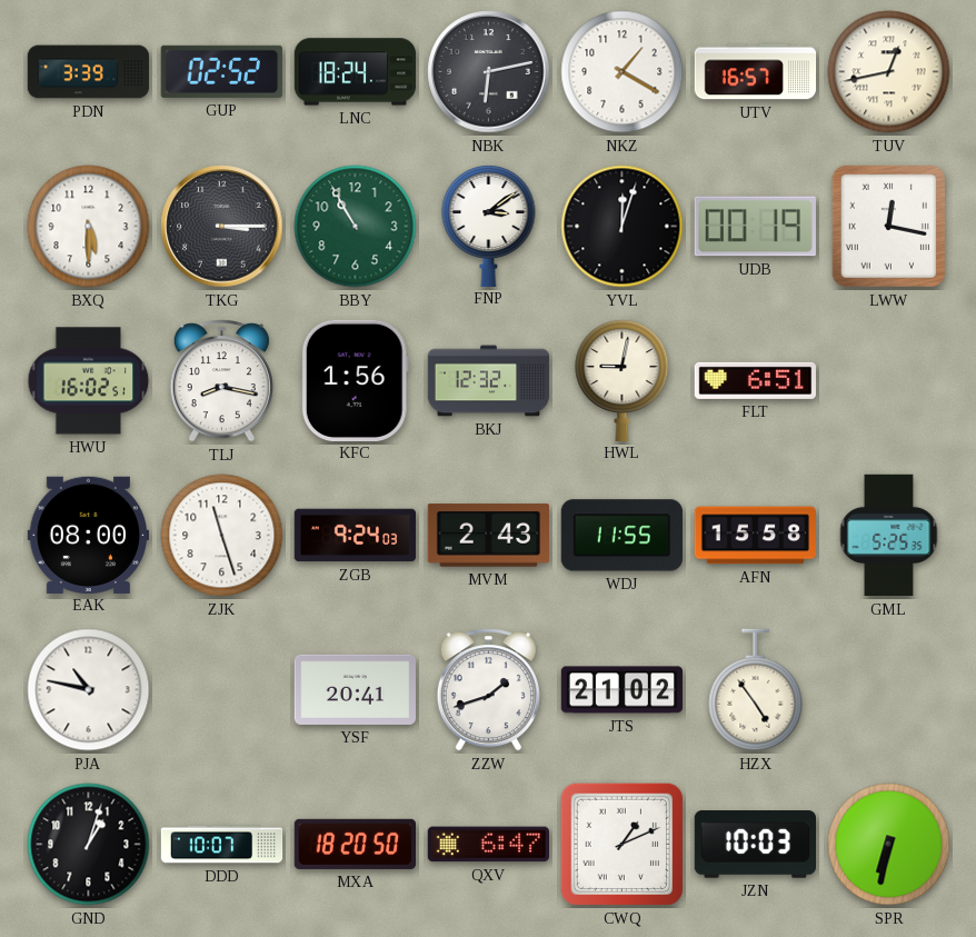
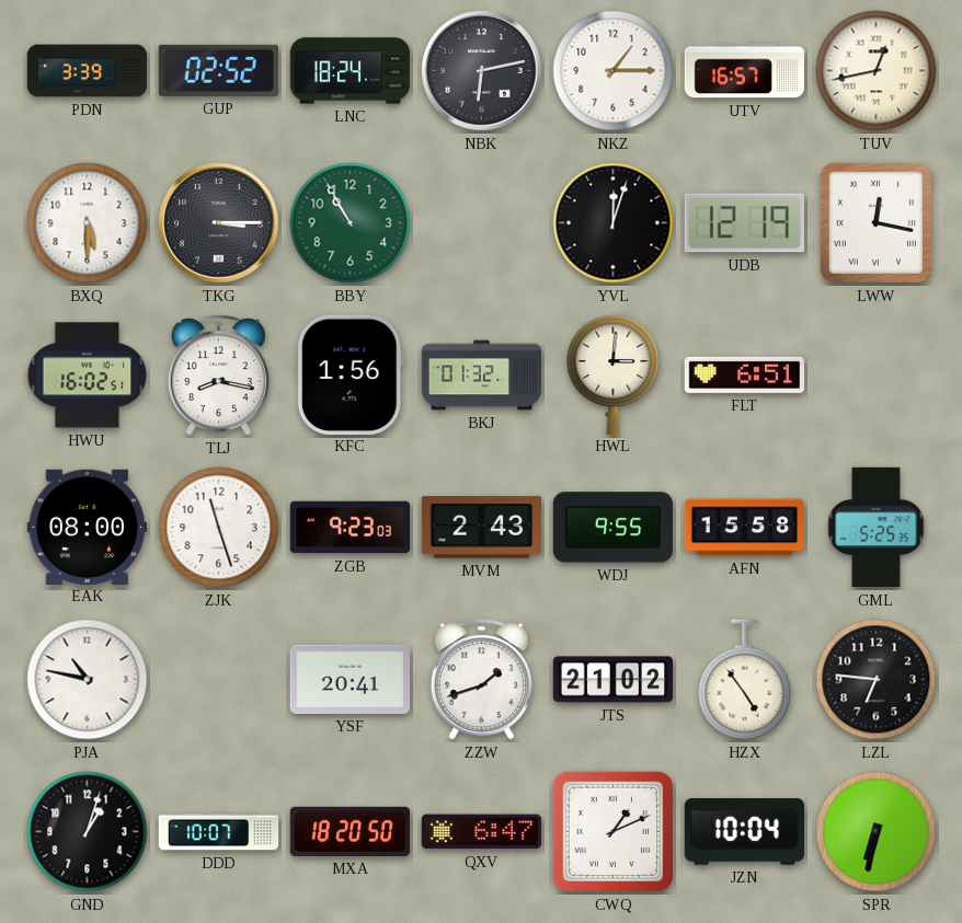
NKZ: 1:20 -> 1:15 (614, 71)
FNP: 3:09 -> none (489, 225)
UDB: 00:19 -> 12:19 (744, 223)
BKJ: 12:32 -> 01:32 (482, 376)
HWL: 9:02 -> 3:01 (614, 373)
ZGB: 9:24 -> 9:23 (351, 528)
WDJ: 11:55 -> 9:55 (612, 528)
LZL: none -> 6:46 (877, 680)
JZN: 10:03 -> 10:04 (744, 832)
